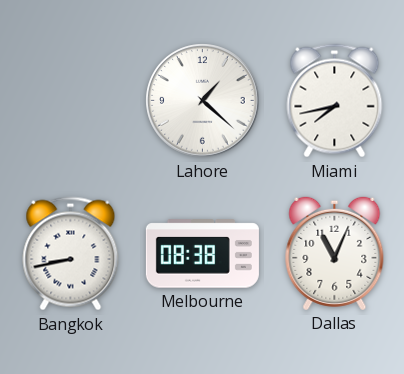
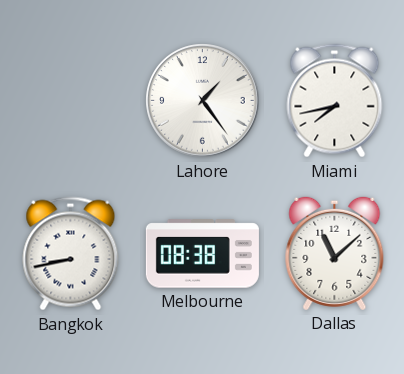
Lahore: 1:22 -> 1:24 (203, 101)
Dallas: 11:04 -> 11:08 (335, 253)
